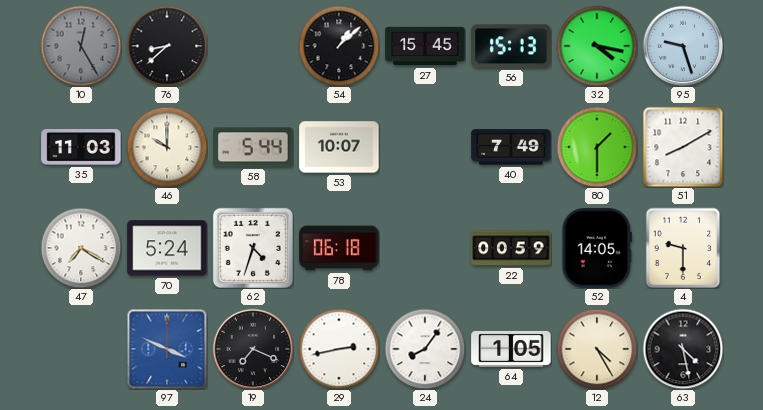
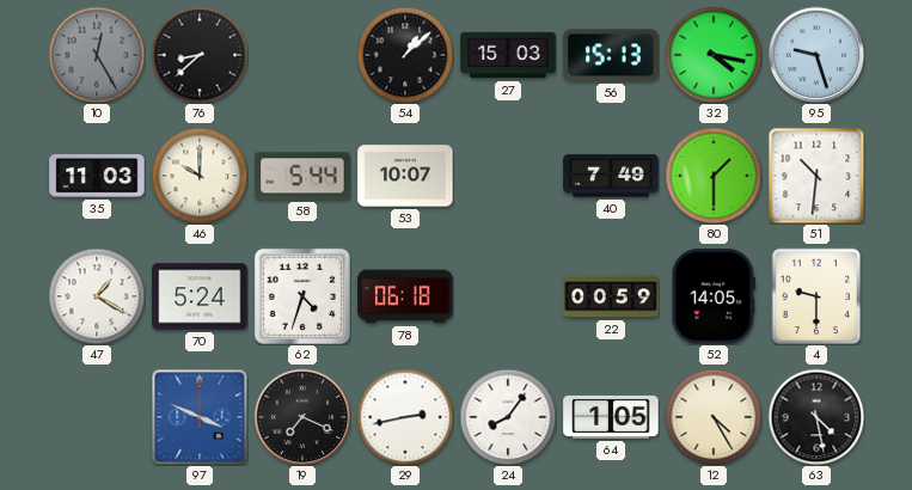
27: 15:45 -> 15:03 (508, 55)
51: 8:10 -> 10:31 (816, 176)
47: 7:20 -> 1:20 (97, 296)
